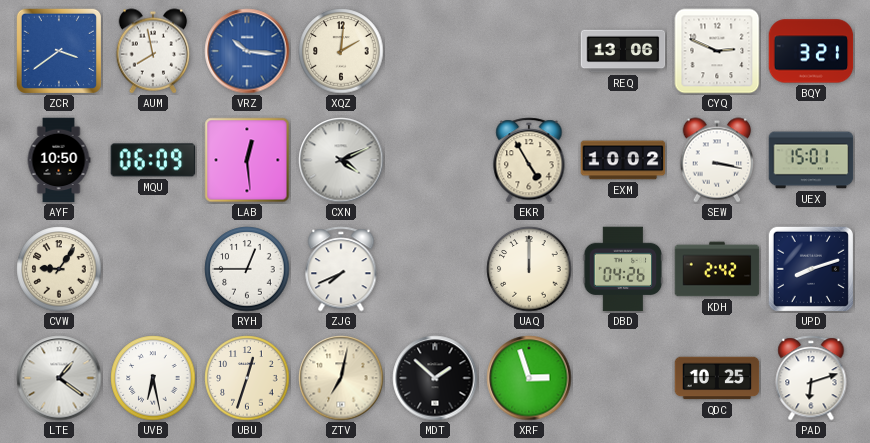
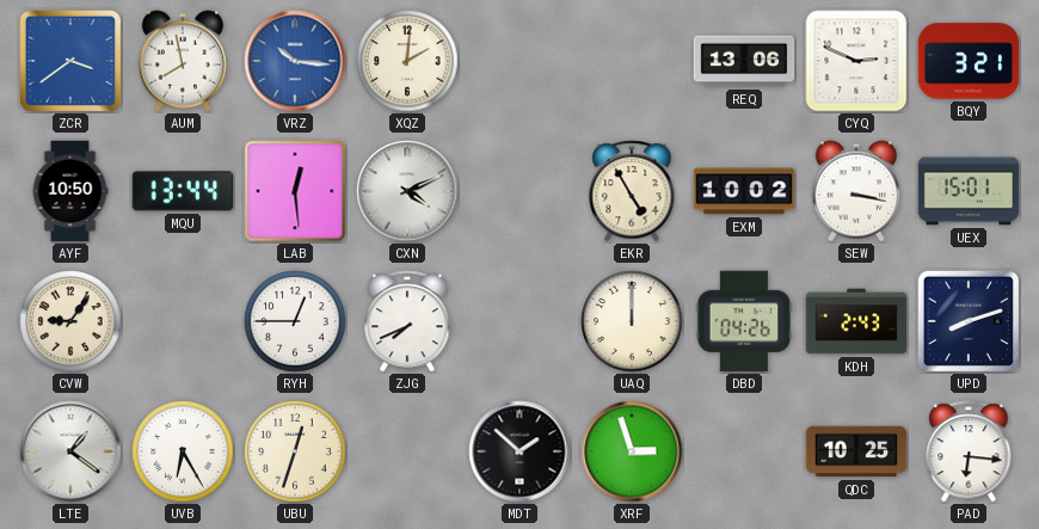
MQU: 06:09 -> 13:44 (183, 191)
KDH: 2:42 -> 2:43 (856, 321)
UVB: 6:28 -> 6:25 (183, 451)
ZTV: 7:02 -> none (341, 378)
PAD: 6:12 -> 6:16 (969, 451)
